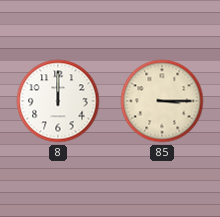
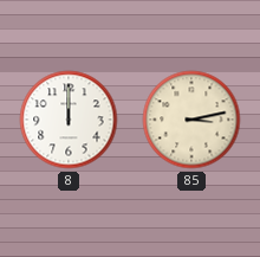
85: 3:15 -> 3:13 (191, 120)
